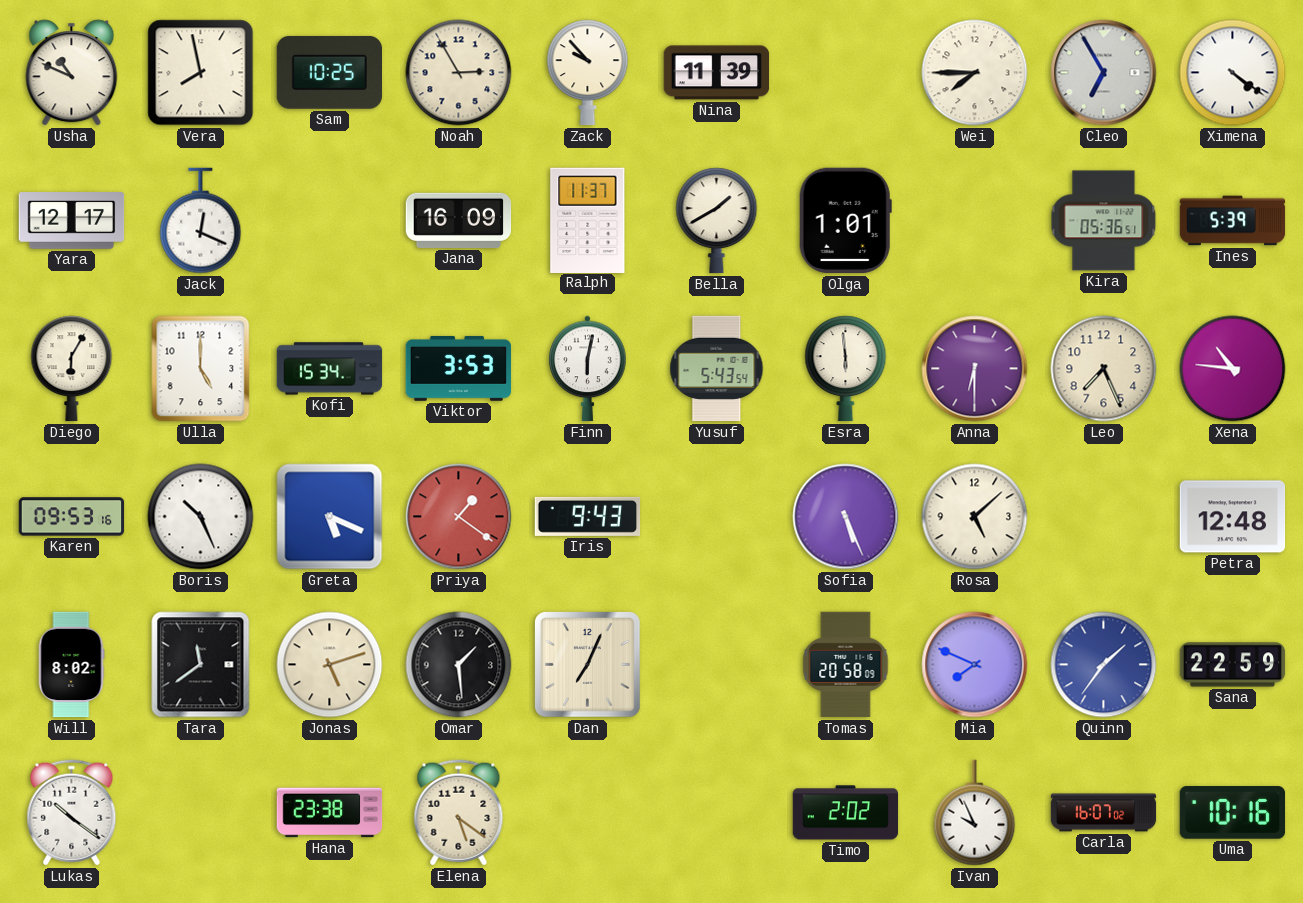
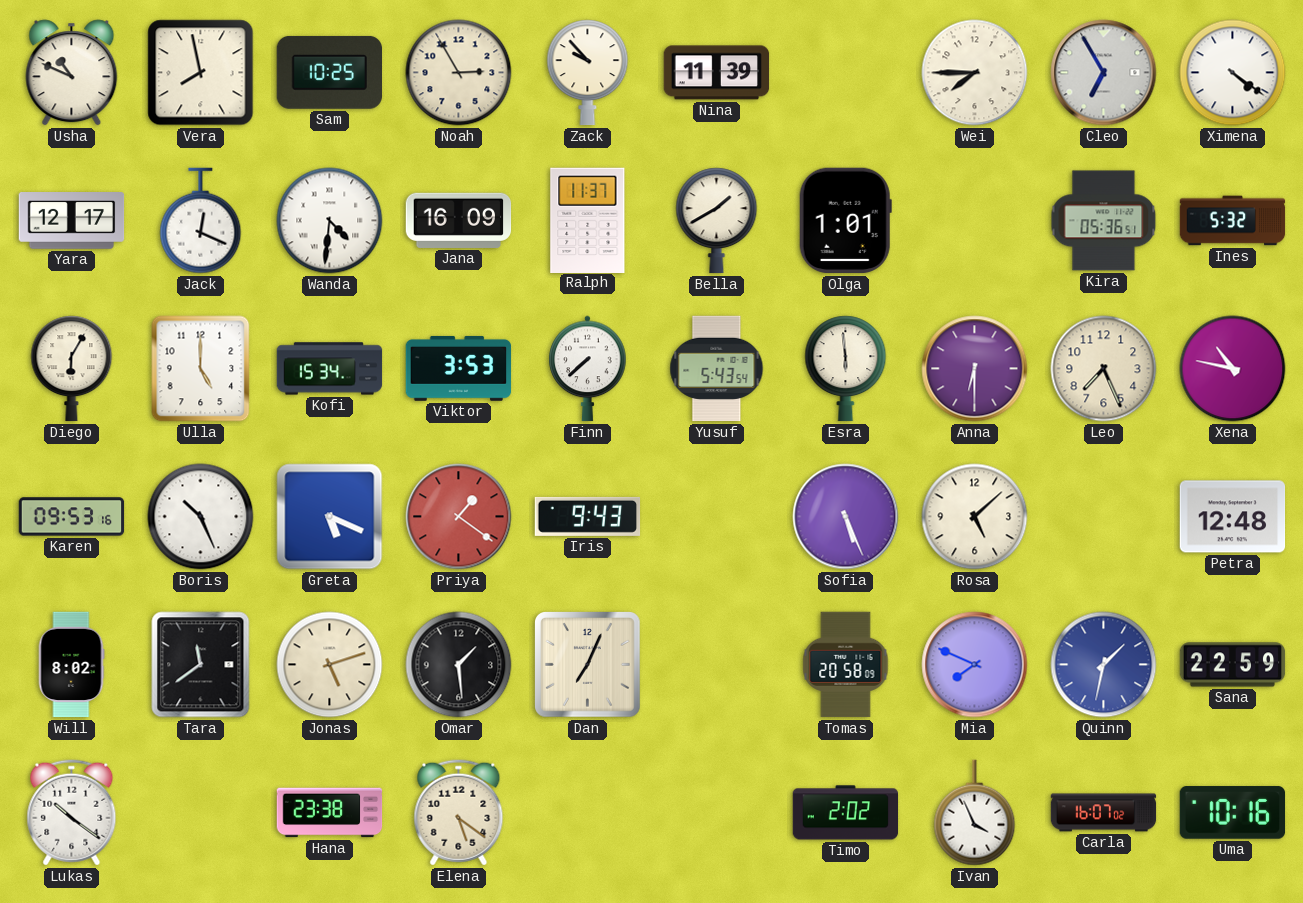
Wanda: none -> 4:31 (330, 221)
Ines: 5:39 -> 5:32 (1233, 221)
Finn: 6:02 -> 7:38 (588, 369)
Xena: 10:46 -> 10:47 (1233, 369)
Quinn: 1:36 -> 1:32 (1104, 665)
Ivan: 9:56 -> 3:56 (975, 813)
